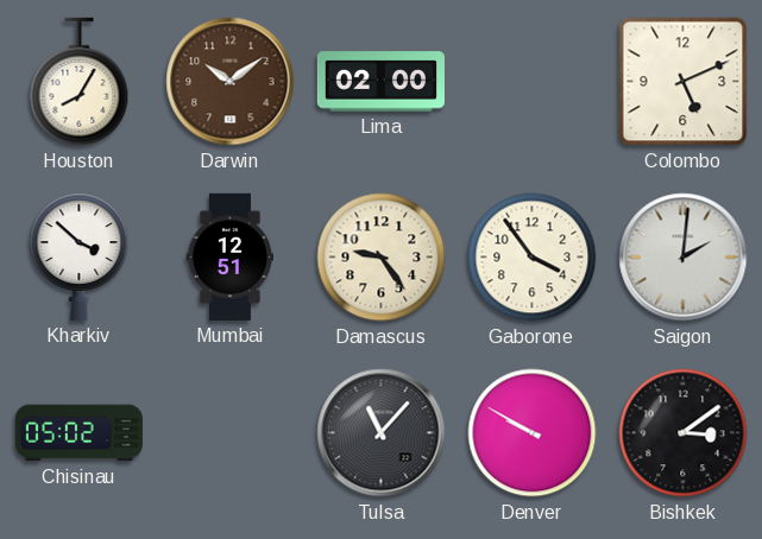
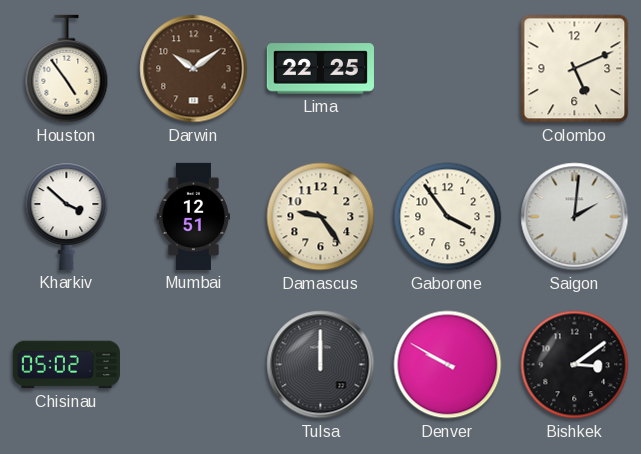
Houston: 8:05 -> 4:54 (67, 69)
Lima: 02:00 -> 22:25 (320, 69)
Tulsa: 11:07 -> 12:00 (321, 365)
